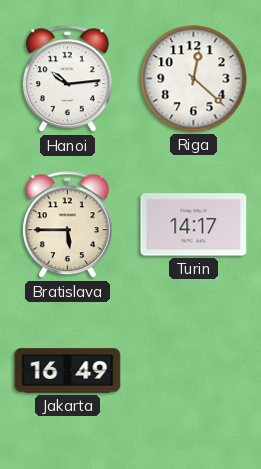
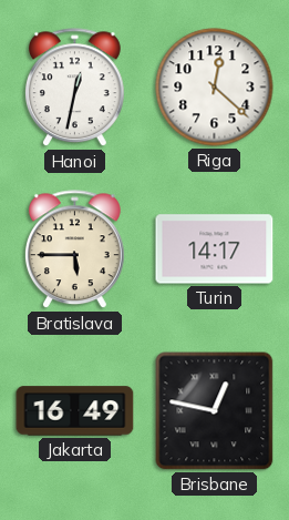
Hanoi: 10:14 -> 12:32 (74, 88)
Brisbane: none -> 12:47 (215, 411)
